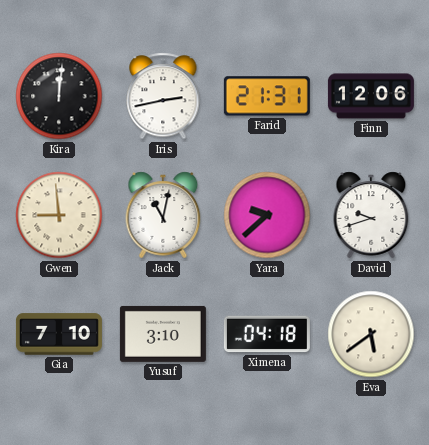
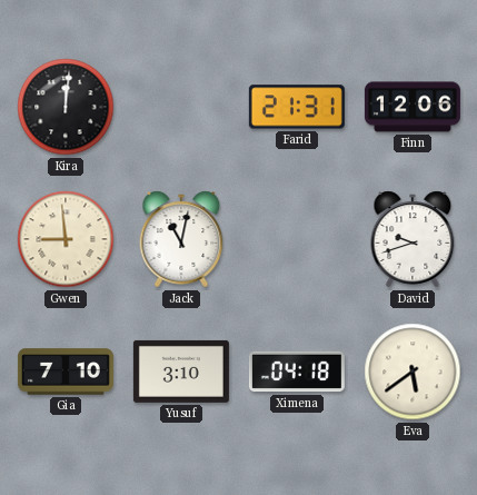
Iris: 2:43 -> none (163, 96)
Yara: 9:38 -> none (267, 215)
